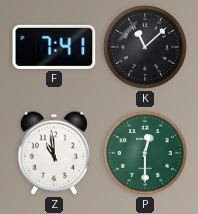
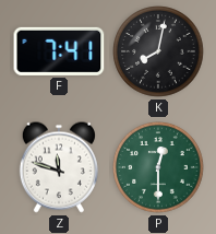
K: 11:08 -> 8:02 (158, 51)
Z: 10:59 -> 11:48 (59, 167)
